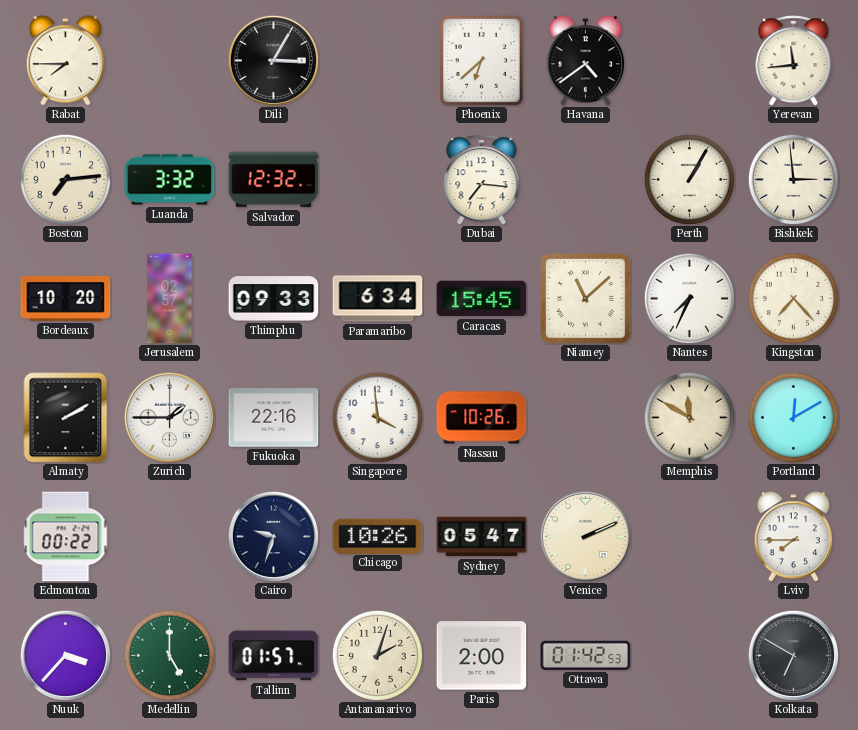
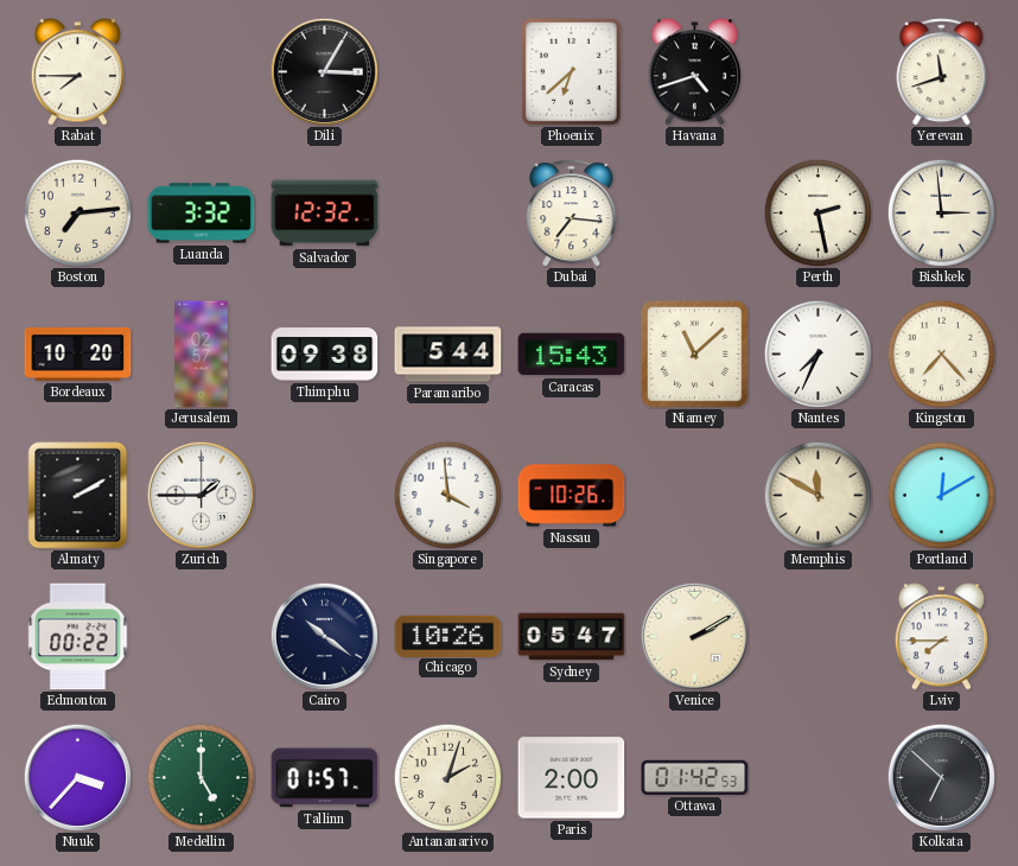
Havana: 4:39 -> 4:42 (694, 72)
Yerevan: 11:44 -> 11:42 (942, 72)
Perth: 1:05 -> 2:28 (817, 212)
Thimphu: 09:33 -> 09:38 (325, 355)
Paramaribo: 6:34 -> 5:44 (448, 355)
Caracas: 15:45 -> 15:43 (572, 355)
Fukuoka: 22:16 -> none (274, 418)
Cairo: 9:33 -> 10:21 (324, 636)
Venice: 2:11 -> 2:10 (694, 636)
Kolkata: 6:50 -> 6:52 (941, 777)
